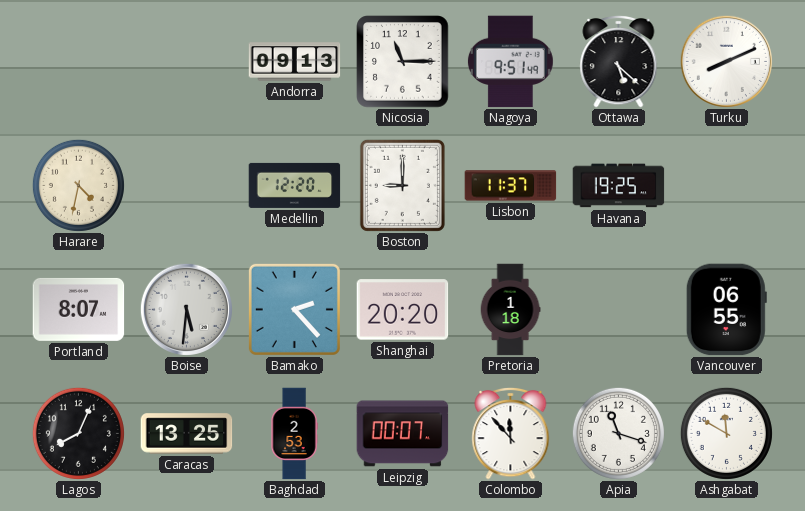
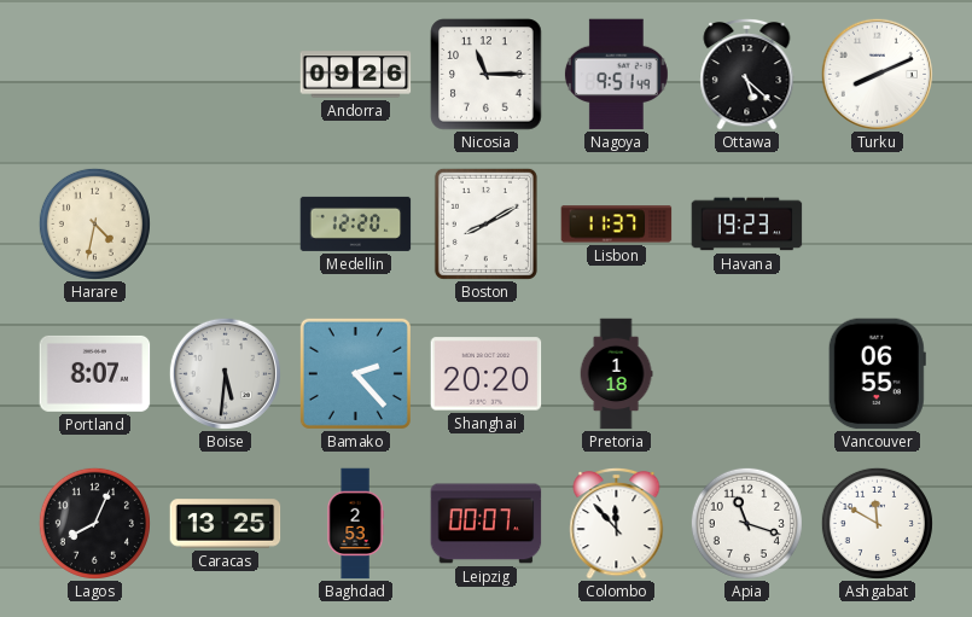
Andorra: 09:13 -> 09:26 (356, 75)
Boston: 9:00 -> 8:10 (485, 223)
Havana: 19:25 -> 19:23 (747, 225)
